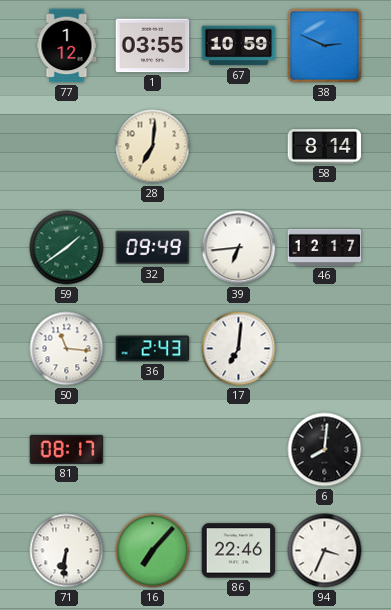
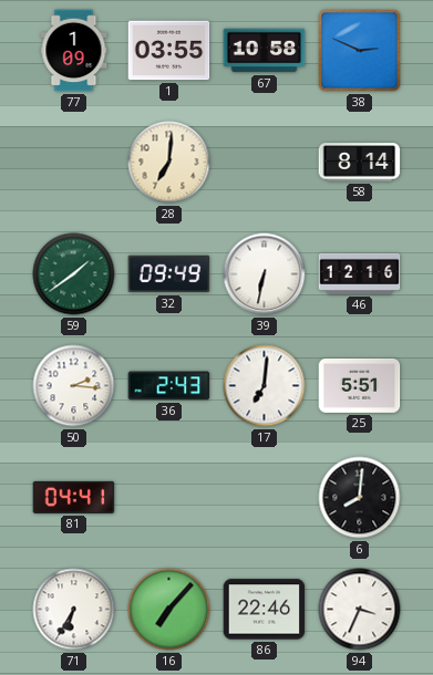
77: 1:12 -> 1:09 (74, 51)
67: 10:59 -> 10:58 (265, 51)
39: 6:44 -> 6:32 (265, 274)
46: 12:17 -> 12:16 (360, 273)
50: 11:16 -> 2:16 (74, 386)
25: none -> 5:51 (360, 385)
81: 08:17 -> 04:41 (74, 497)
71: 6:31 -> 6:35 (74, 610)
